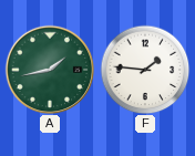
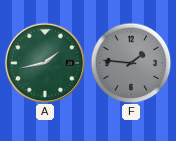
F dial: white -> grey (131, 63)
